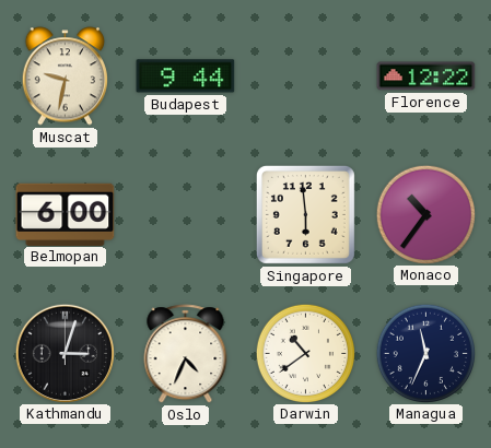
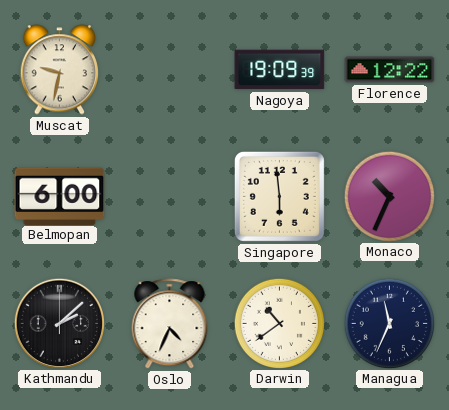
Budapest: 9:44 -> none (186, 76)
Nagoya: none -> 19:09 (280, 70)
Monaco: 10:36 -> 10:34 (389, 196)
Kathmandu: 3:03 -> 2:08 (59, 323)
